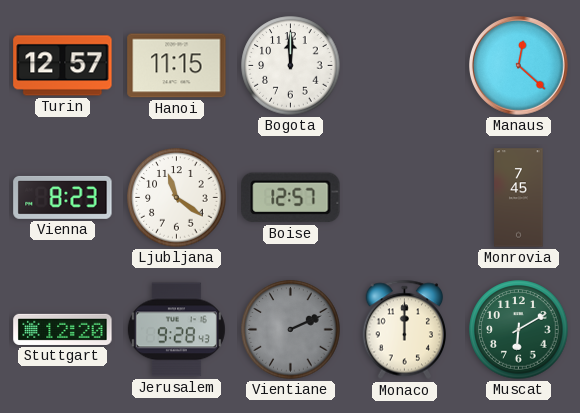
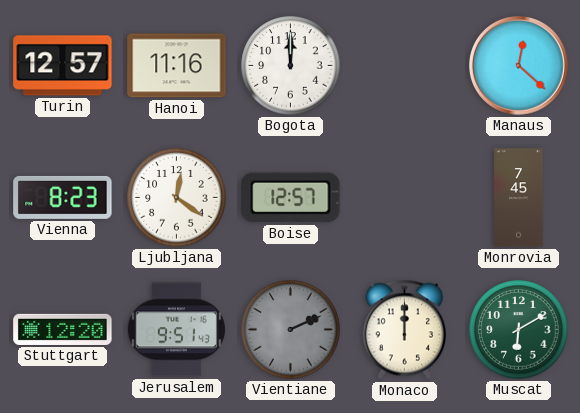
Hanoi: 11:15 -> 11:16 (177, 66)
Ljubljana: 11:21 -> 12:21 (177, 198)
Jerusalem: 9:28 -> 9:51 (176, 330)
